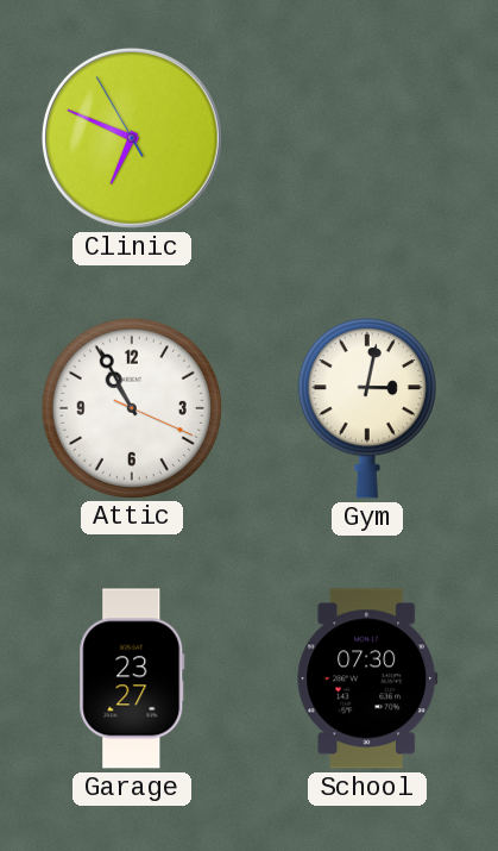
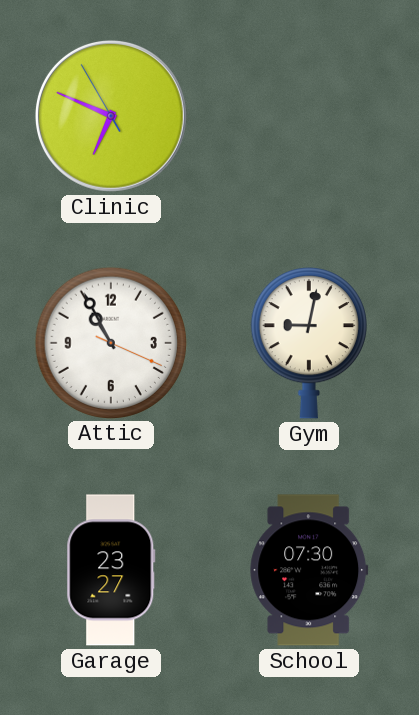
Gym: 3:02 -> 9:02 (309, 344)
